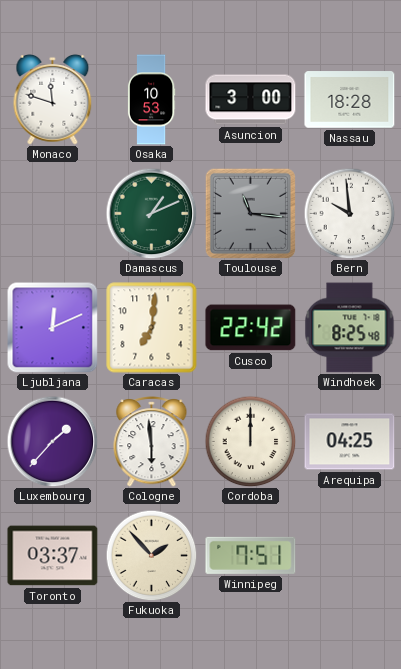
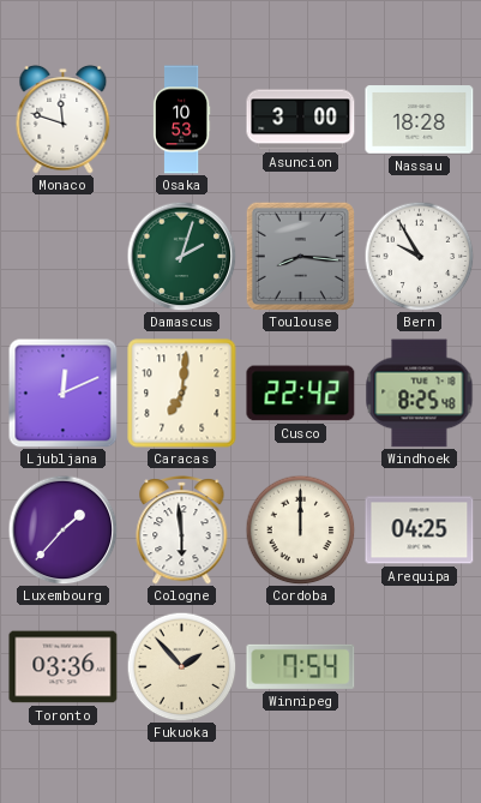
Damascus: 1:11 -> 2:03 (181, 256)
Toulouse: 11:16 -> 8:16 (300, 256)
Bern: 9:59 -> 9:55 (419, 256)
Toronto: 03:37 -> 03:36 (64, 667)
Winnipeg: 7:51 -> 7:54 (301, 666)
